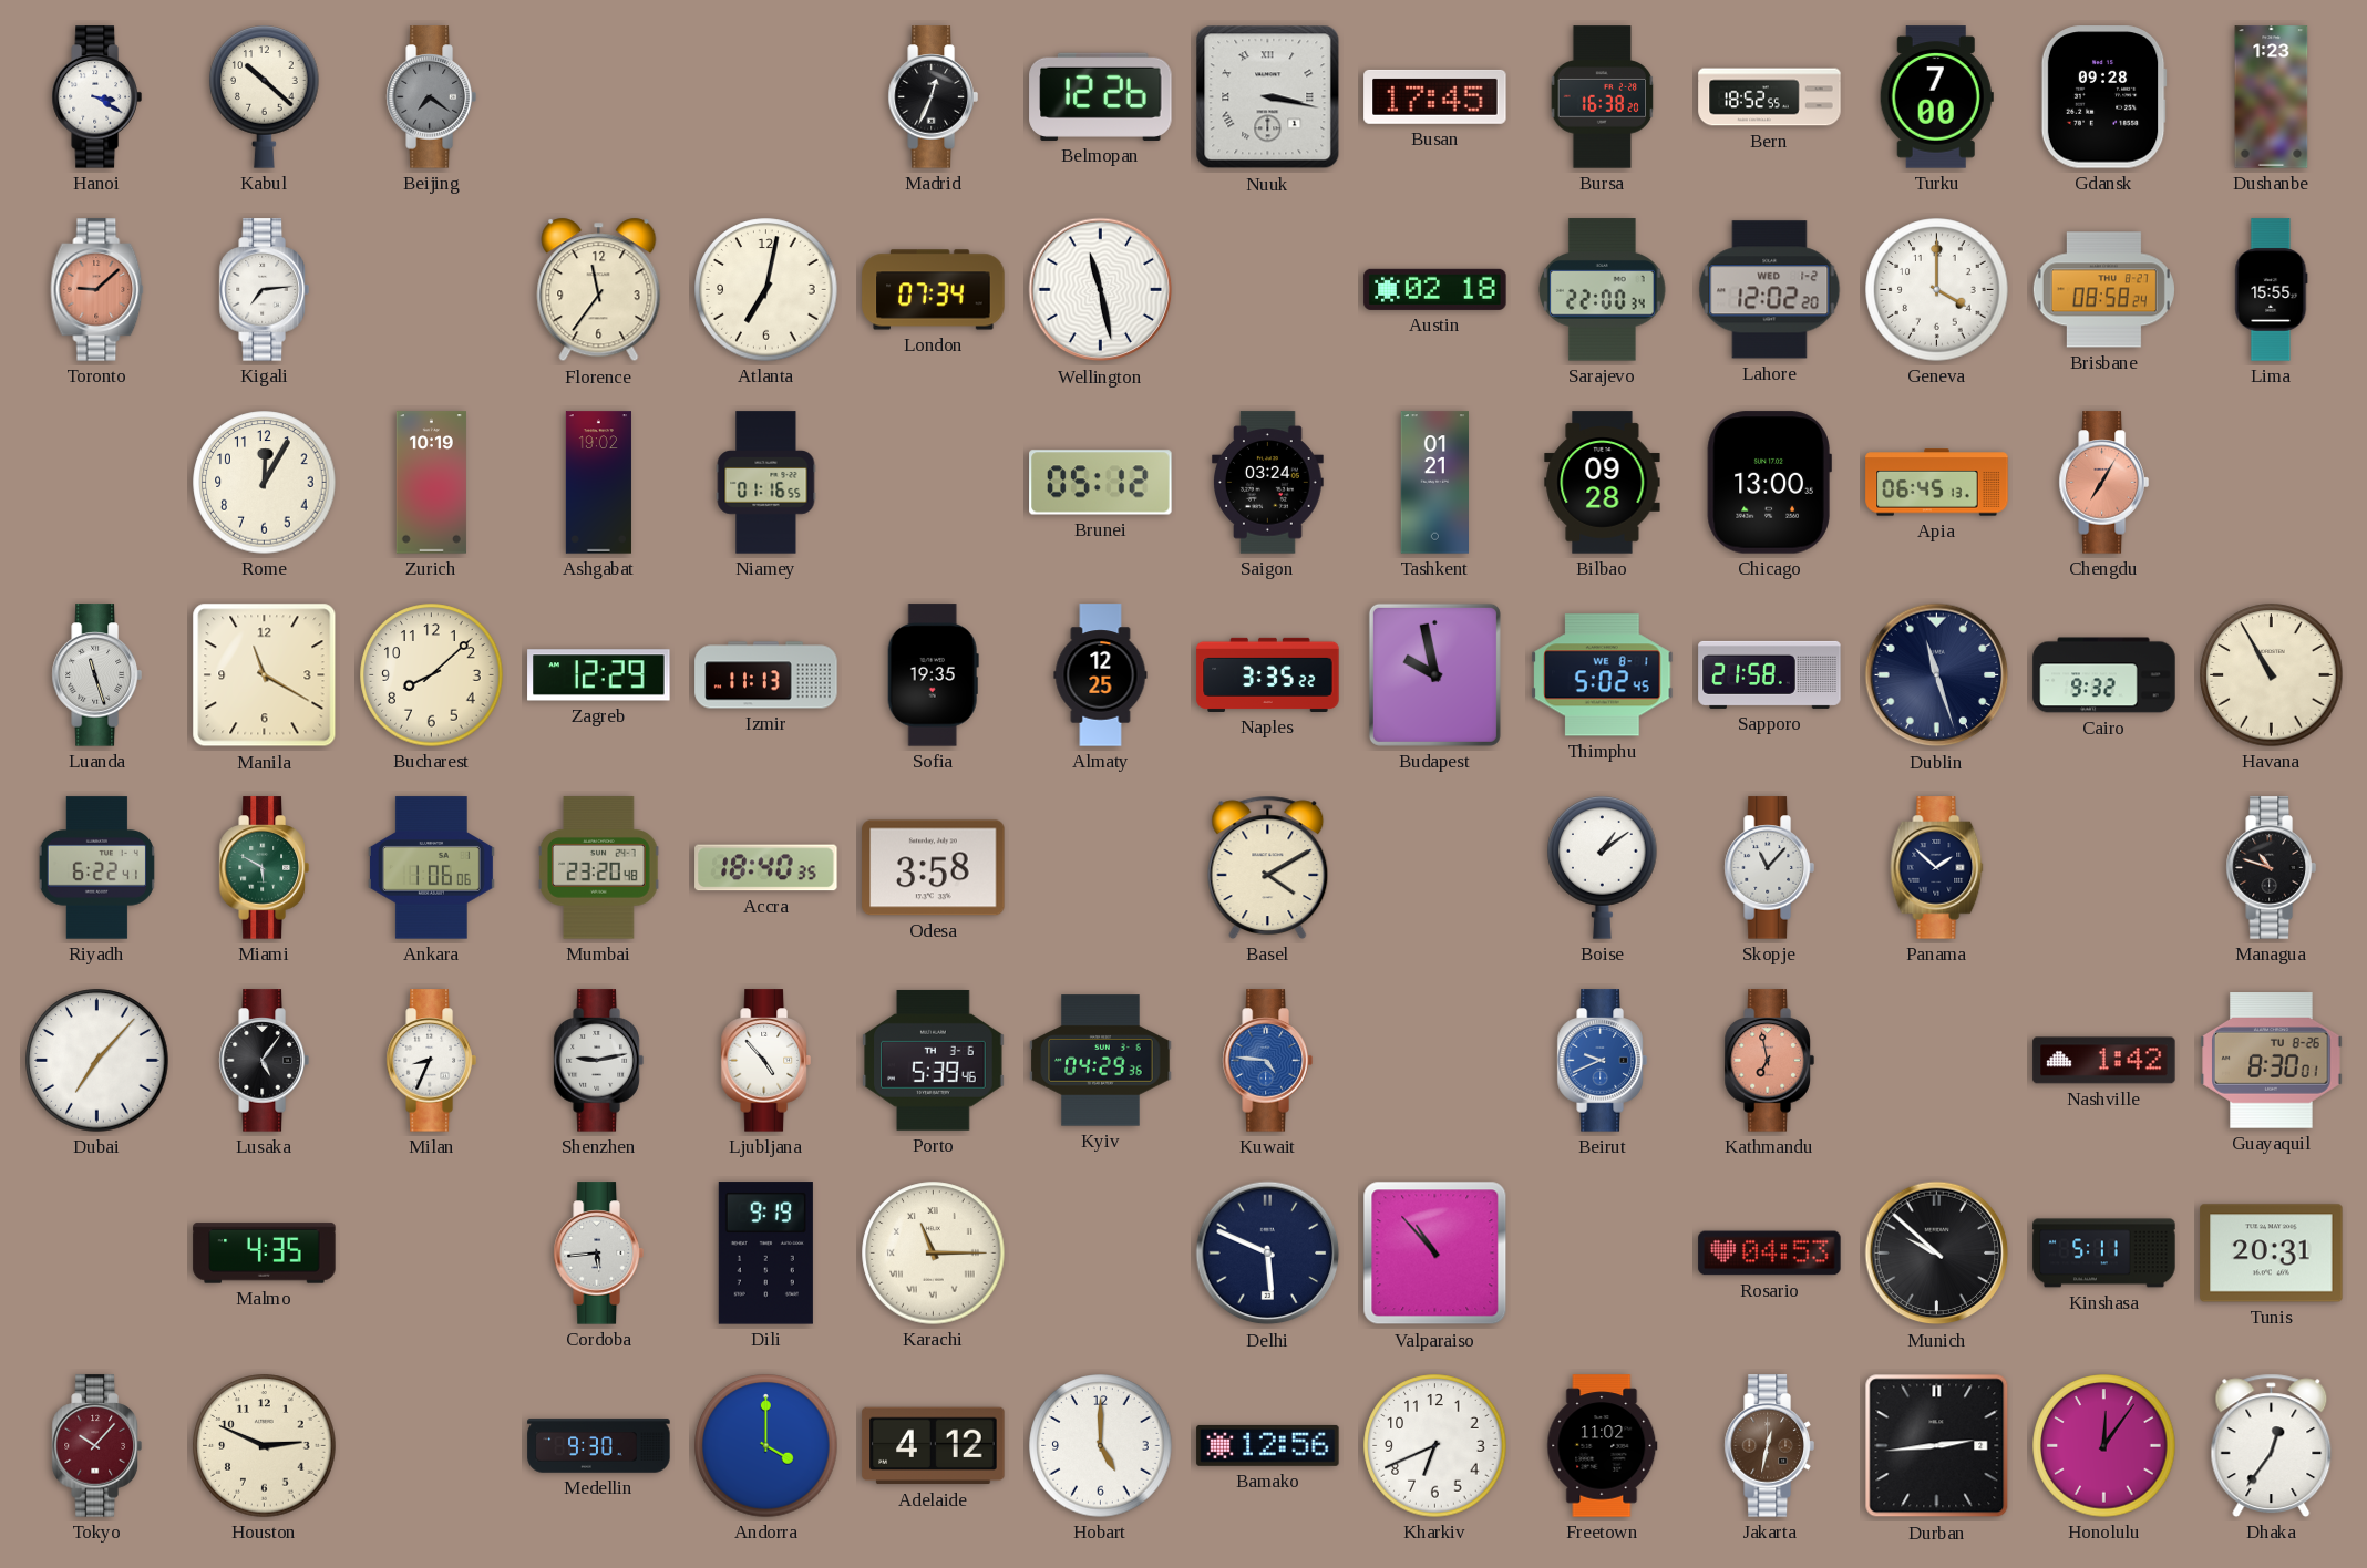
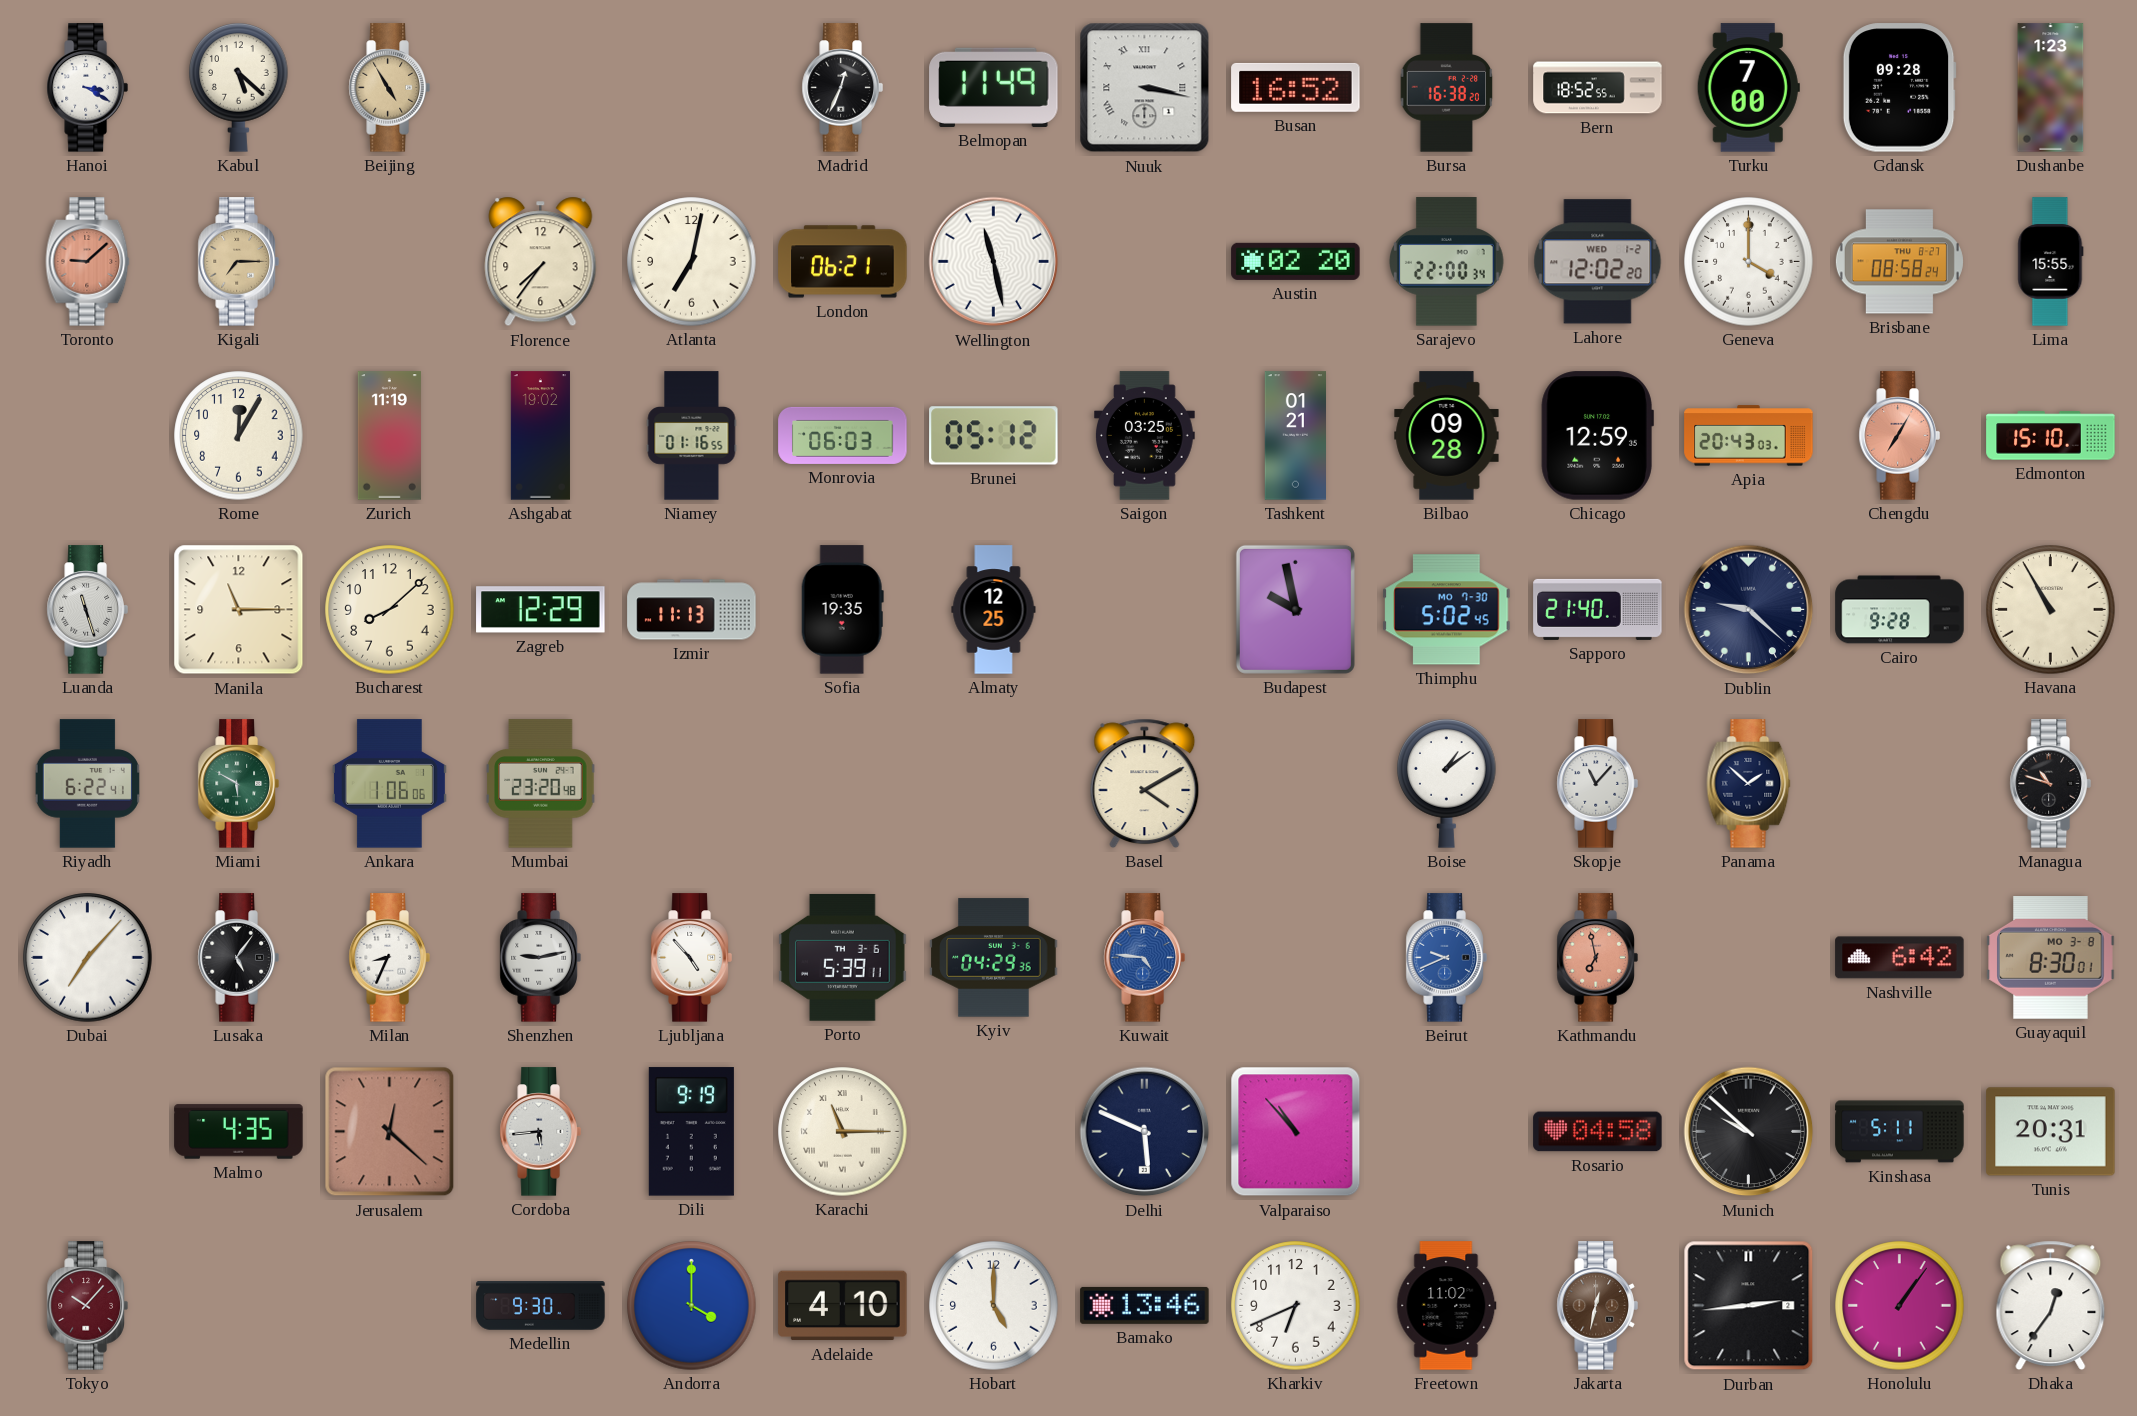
Kabul: 10:22 -> 5:22 (239, 88)
Beijing: 7:21 -> 4:55 (389, 88)
Beijing dial: grey -> champagne (389, 88)
Belmopan: 12:26 -> 11:49 (994, 87)
Busan: 17:45 -> 16:52 (1296, 87)
Kigali: 7:14 -> 7:15 (238, 262)
Kigali dial: white -> champagne (238, 262)
Florence: 11:36 -> 7:36 (541, 262)
London: 07:34 -> 06:21 (843, 262)
Austin: 02:18 -> 02:20 (1296, 261)
Zurich: 10:19 -> 11:19 (389, 436)
Monrovia: none -> 06:03 (843, 435)
Saigon: 03:24 -> 03:25 (1145, 436)
Chicago: 13:00 -> 12:59 (1597, 436)
Apia: 06:45 -> 20:43 (1749, 436)
Edmonton: none -> 15:10 (2051, 436)
Manila: 11:20 -> 11:15 (239, 610)
Naples: 3:35 -> none (1268, 674)
Thimphu date: WE 8-1 -> MO 7-30 (1447, 610)
Sapporo: 21:58 -> 21:40 (1598, 609)
Dublin: 11:27 -> 9:22 (1749, 610)
Cairo: 9:32 -> 9:28 (1900, 610)
Accra: 18:40 -> none (766, 868)
Odesa: 3:58 -> none (934, 868)
Porto: 5:39:46 -> 5:39:11 (843, 957)
Nashville: 1:42 -> 6:42 (1900, 958)
Guayaquil date: TU 8-26 -> MO 3-8 (2051, 958)
Jerusalem: none -> 12:22 (390, 1132)
Rosario: 04:53 -> 04:58 (1598, 1132)
Houston: 2:49 -> none (265, 1446)
Adelaide: 4:12 -> 4:10 (843, 1306)
Bamako: 12:56 -> 13:46 (1145, 1305)
Honolulu: 12:06 -> 1:06 (1900, 1306)
